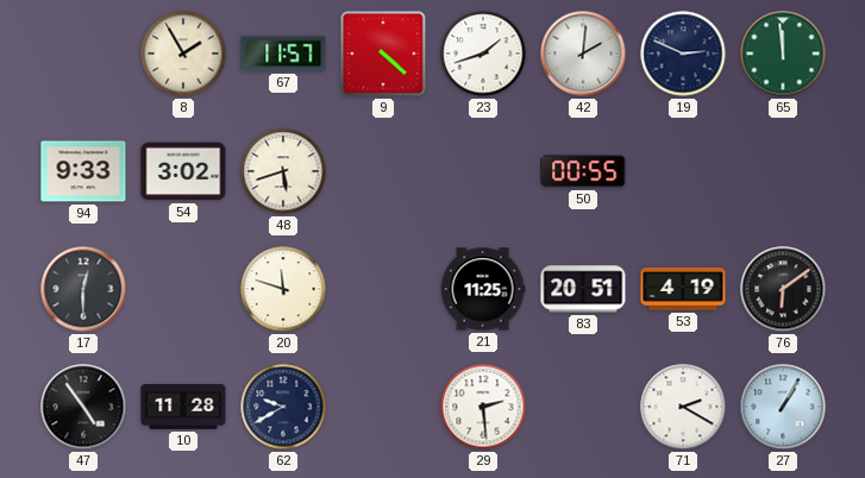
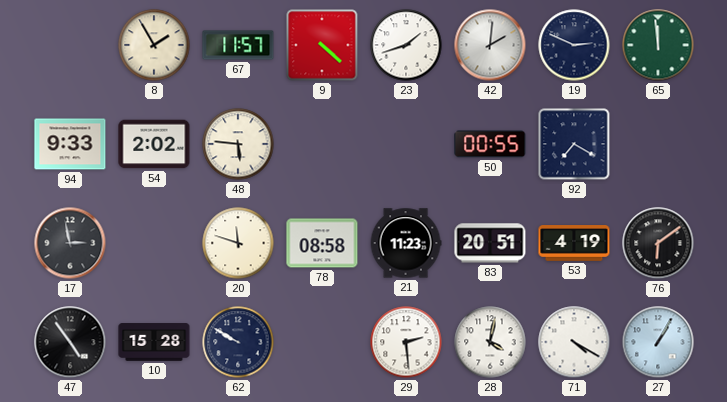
54: 3:02 -> 2:02 (154, 144)
48: 5:42 -> 5:46 (238, 144)
92: none -> 7:20 (574, 144)
17: 12:30 -> 2:58 (70, 243)
78: none -> 08:58 (322, 243)
21: 11:25 -> 11:23 (406, 243)
10: 11:28 -> 15:28 (154, 342)
62: 9:40 -> 9:50 (238, 342)
28: none -> 4:02 (490, 342)
71: 2:20 -> 4:20 (574, 342)
